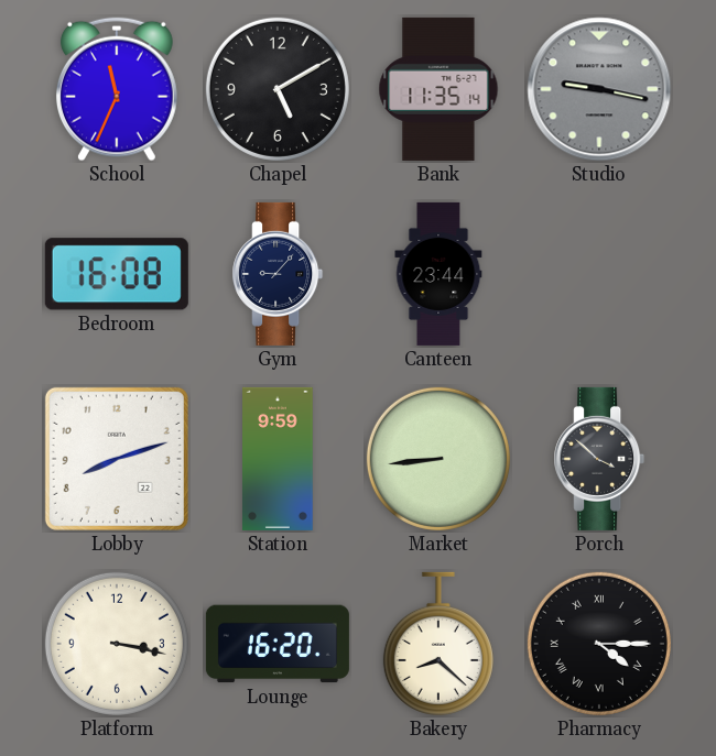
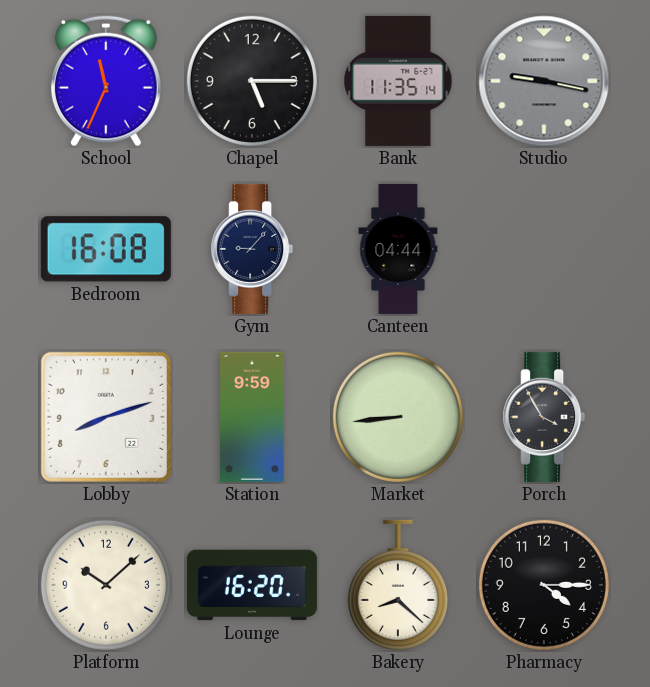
Chapel: 5:10 -> 5:15 (252, 81)
Canteen: 23:44 -> 04:44 (398, 249)
Porch: 3:52 -> 3:55 (544, 417)
Platform: 3:17 -> 10:08 (106, 585)
Pharmacy numerals: Roman -> Arabic (544, 585)
